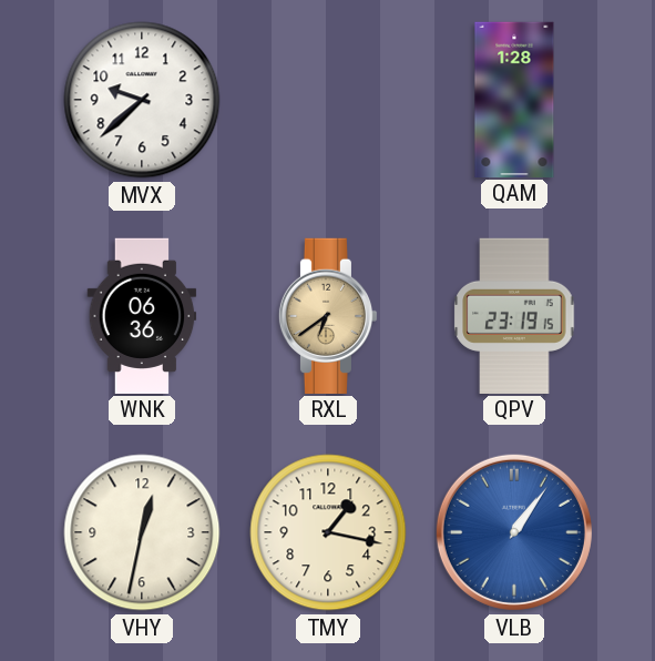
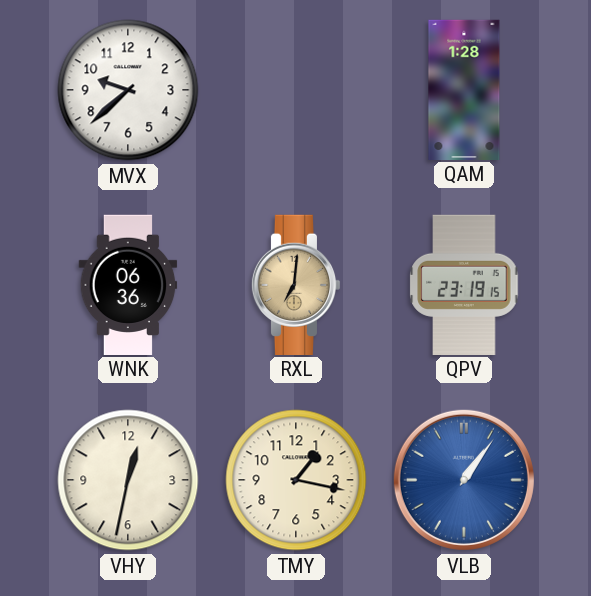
RXL: 6:39 -> 7:01 (296, 284)
